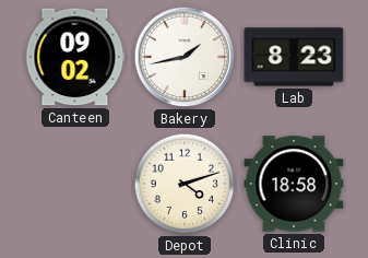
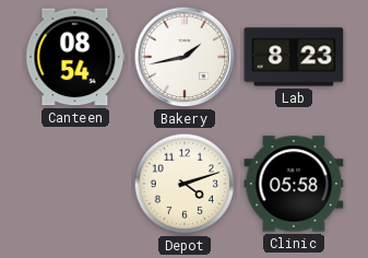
Canteen: 09:02 -> 08:54 (75, 57)
Clinic: 18:58 -> 05:58 (294, 184)
